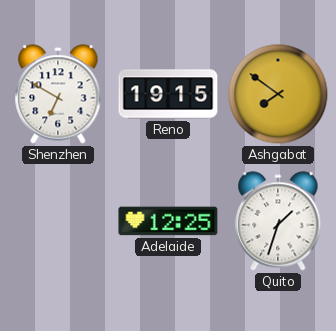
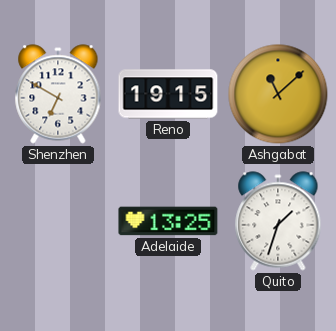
Ashgabat: 7:51 -> 11:08 (278, 94)
Adelaide: 12:25 -> 13:25 (168, 221)
